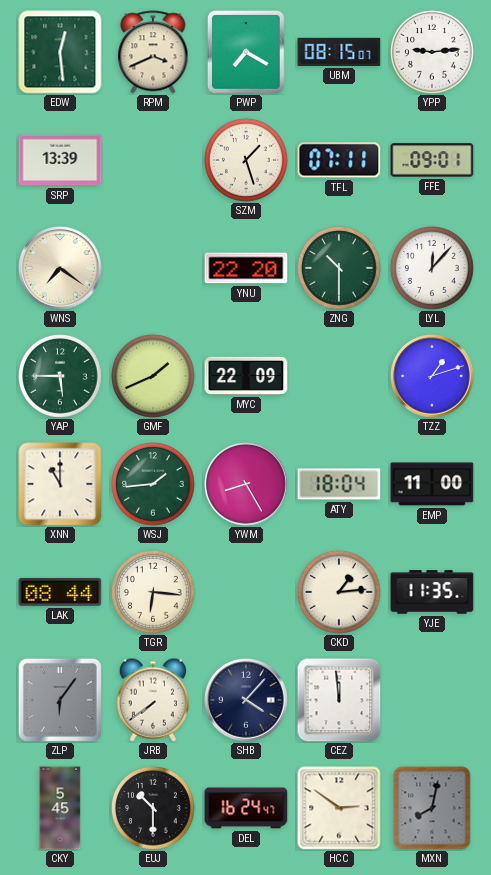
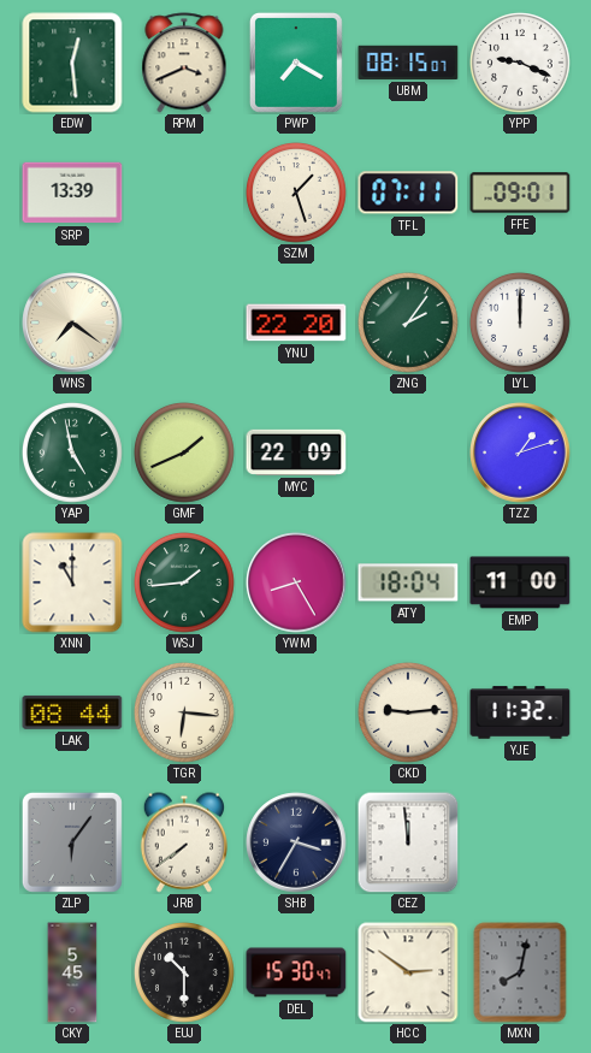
YPP: 9:14 -> 9:19 (521, 64)
ZNG: 10:30 -> 2:06 (409, 324)
LYL: 12:07 -> 12:00 (521, 324)
YAP: 5:45 -> 4:58 (73, 454)
CKD: 1:14 -> 9:14 (409, 714)
YJE: 11:35 -> 11:32 (520, 712)
SHB: 4:07 -> 3:35 (296, 842)
DEL: 16:24 -> 15:30 (296, 972)
